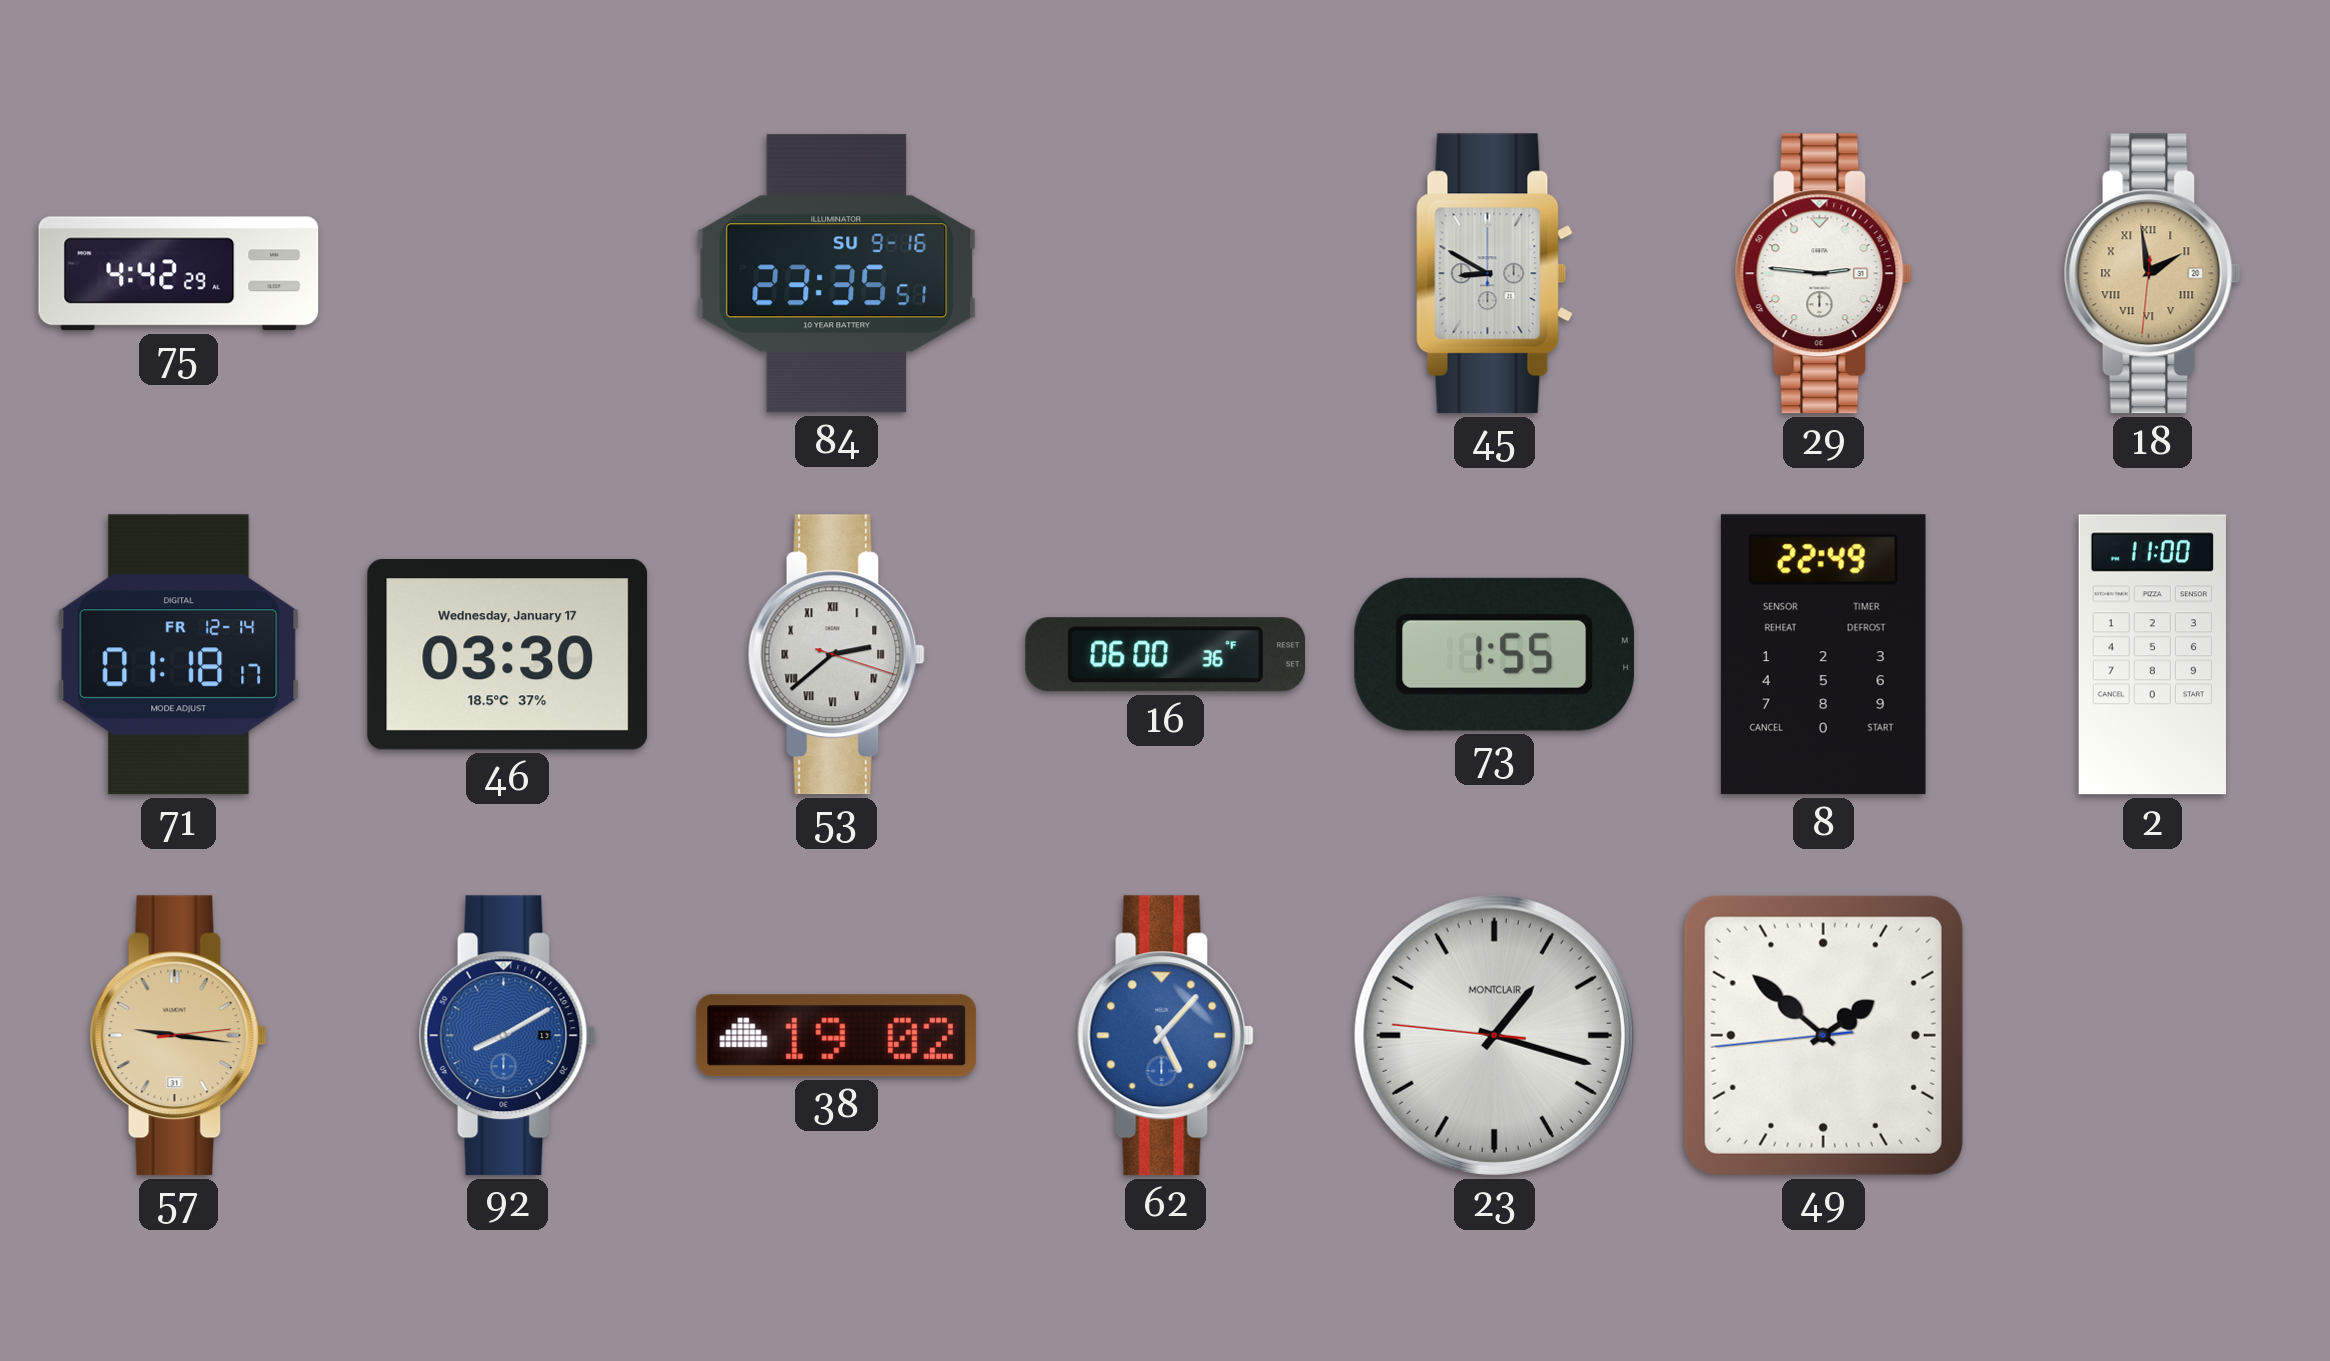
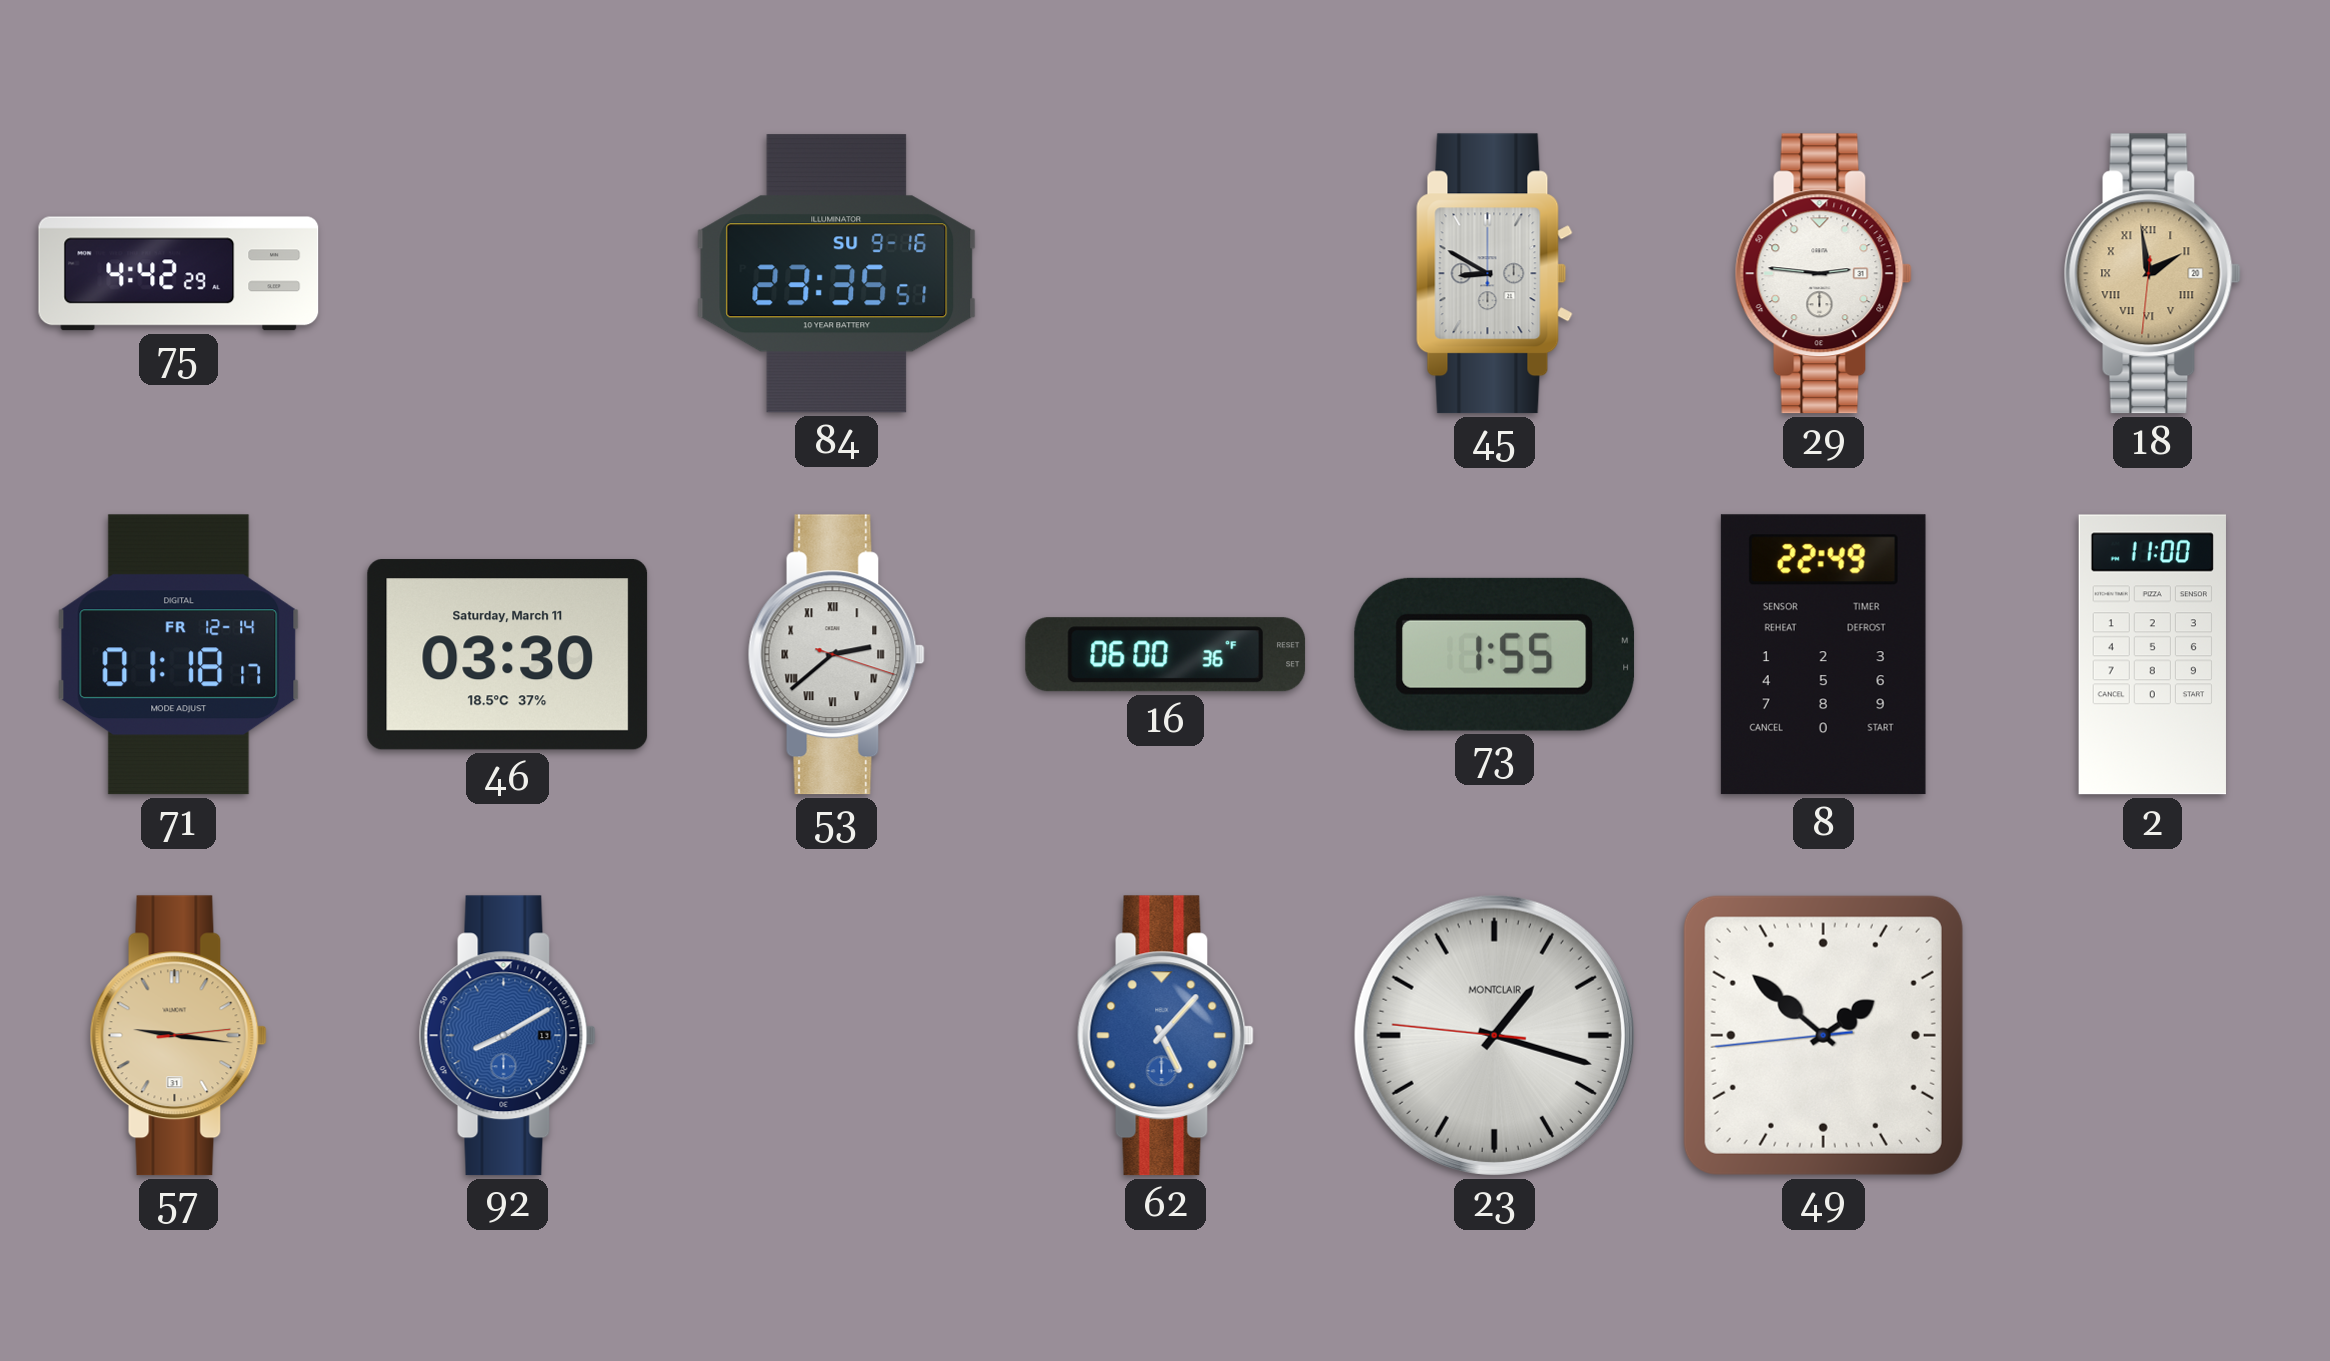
46 date: Wednesday, January 17 -> Saturday, March 11 (508, 655)
38: 19:02 -> none (837, 1036)
